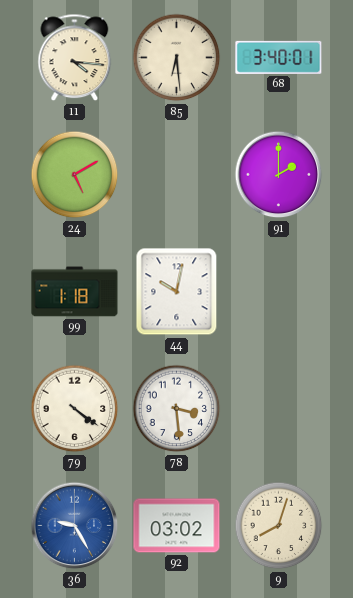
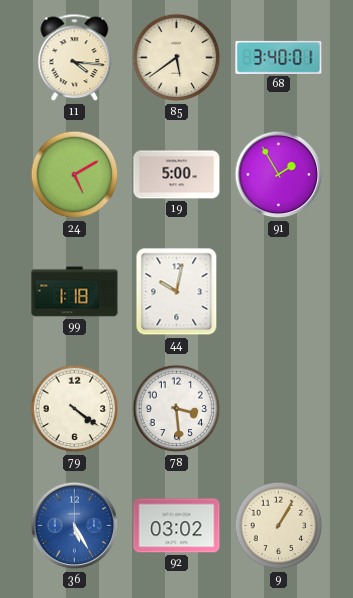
85: 6:29 -> 5:39 (177, 58)
19: none -> 5:00 (177, 175)
91: 2:00 -> 1:55 (279, 175)
36: 9:25 -> 5:25 (75, 526)
9: 8:03 -> 1:05 (279, 526)
